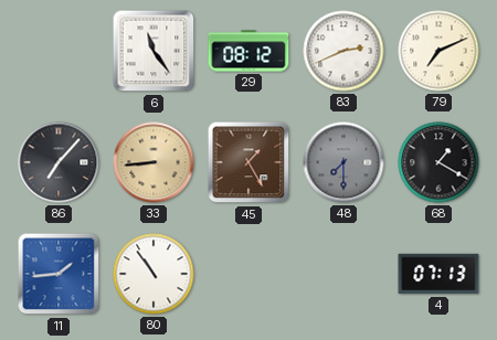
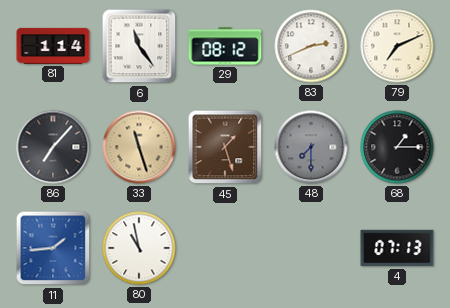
81: none -> 1:14 (53, 46)
33: 8:44 -> 11:27 (139, 147)
45: 1:25 -> 1:27 (225, 147)
68: 1:20 -> 1:15 (397, 147)
80: 10:54 -> 10:58 (139, 248)
